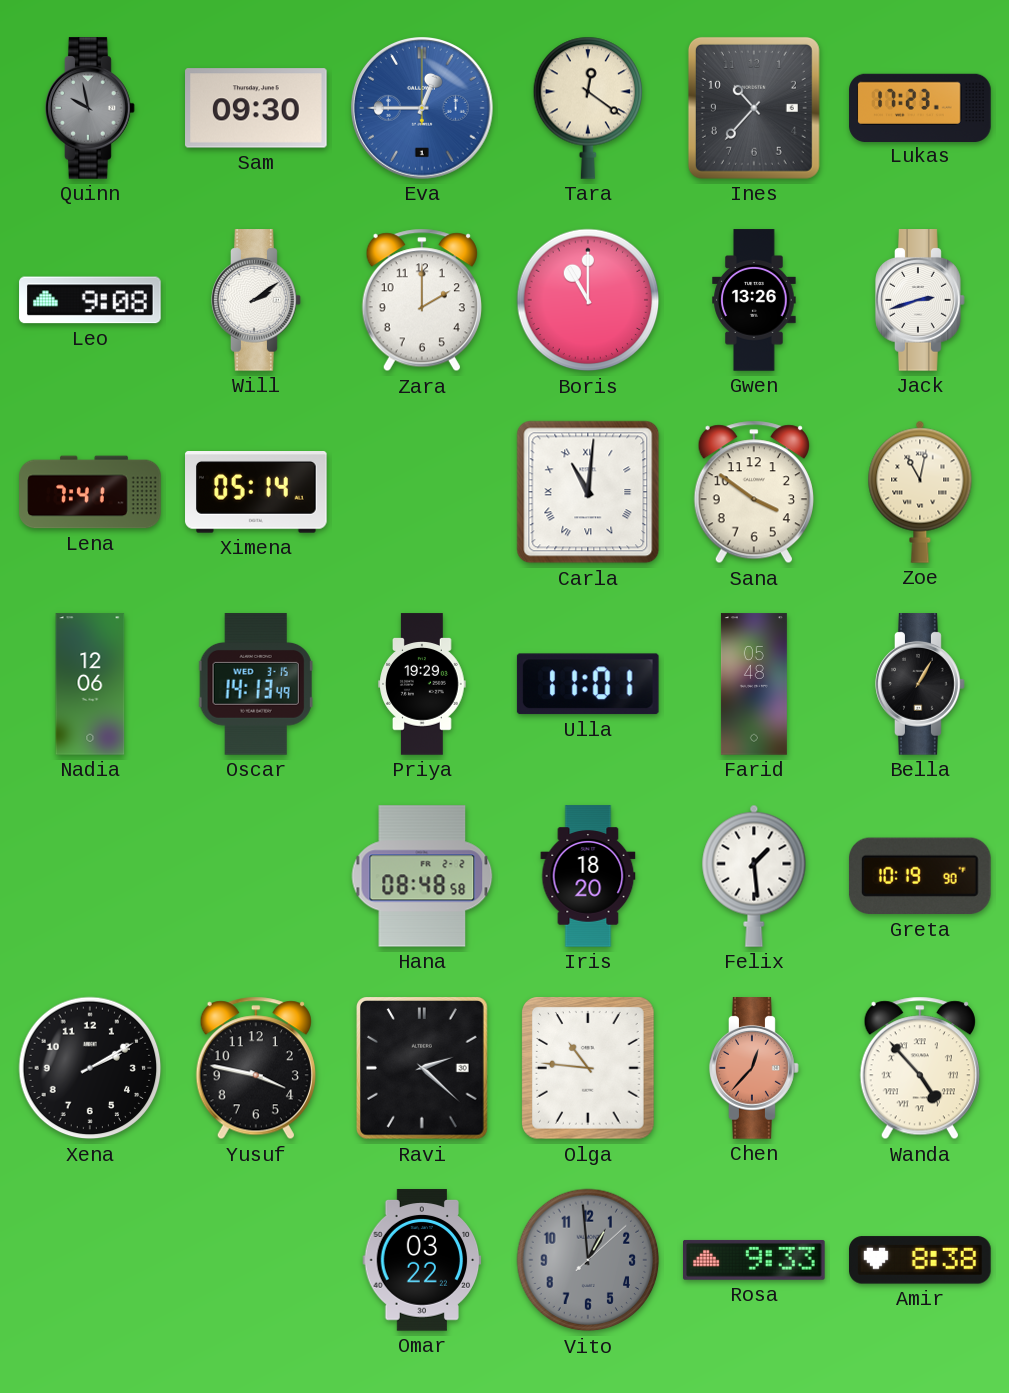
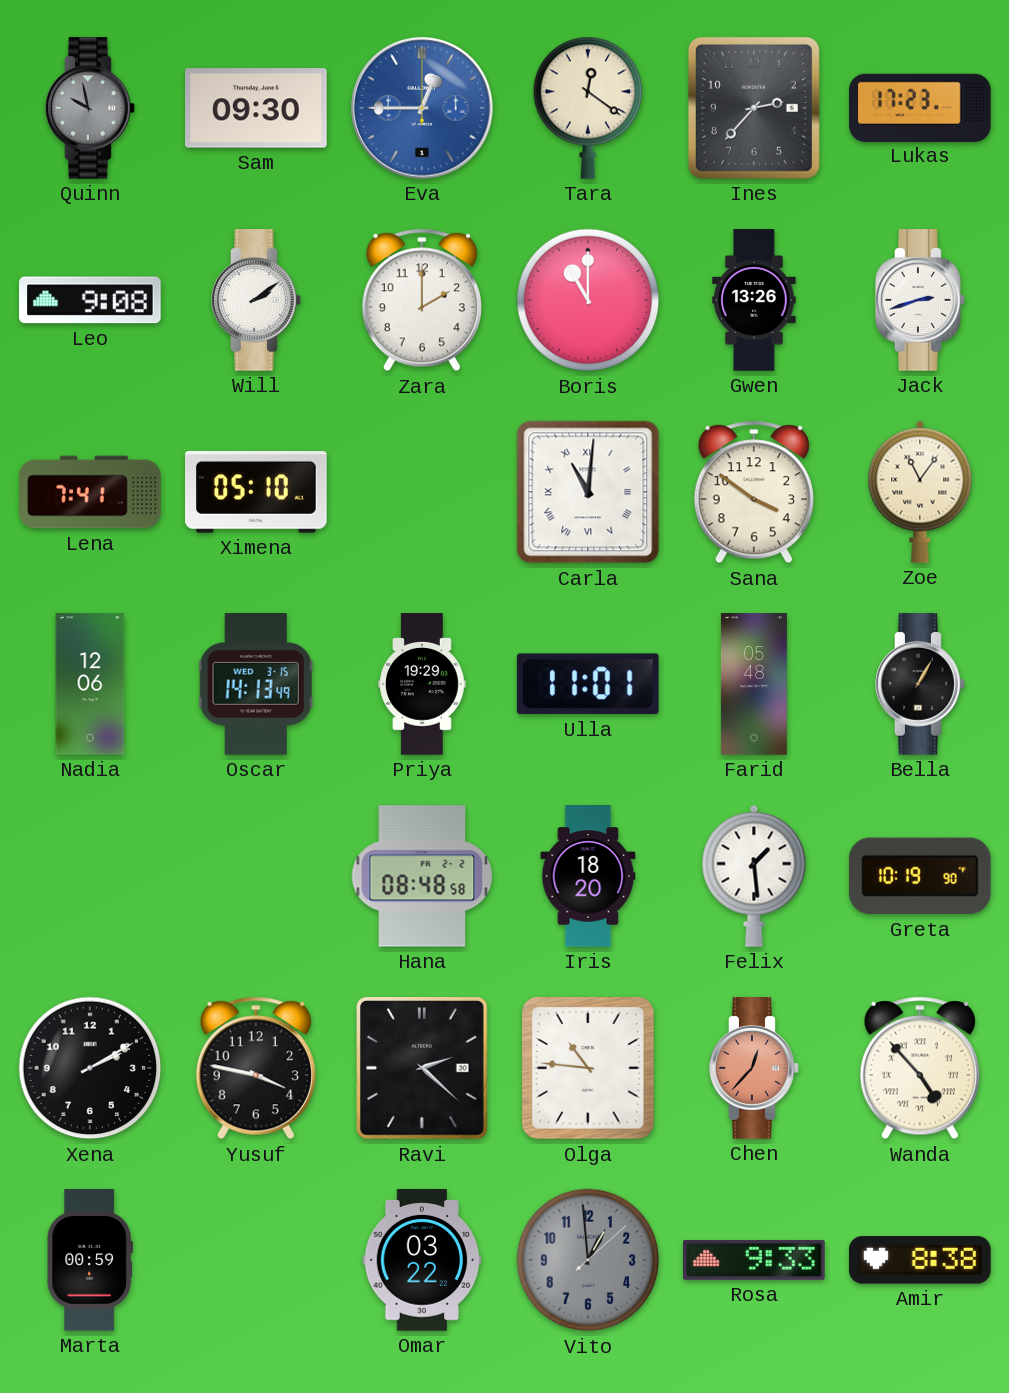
Ines: 10:37 -> 2:37 (754, 108)
Ximena: 05:14 -> 05:10 (257, 493)
Zoe: 11:02 -> 11:06 (920, 492)
Marta: none -> 00:59 (90, 1260)
